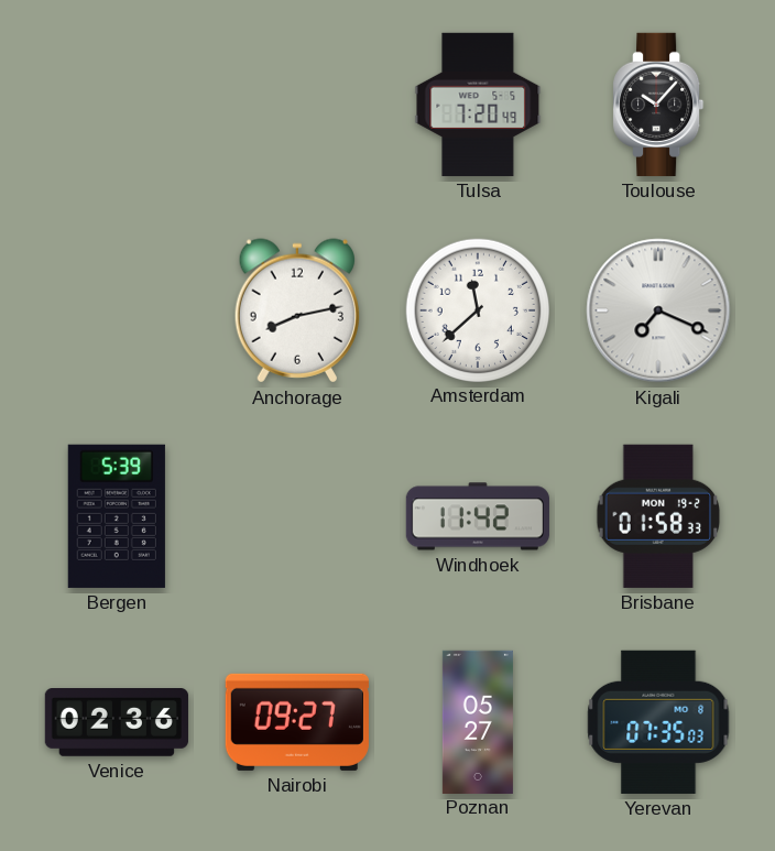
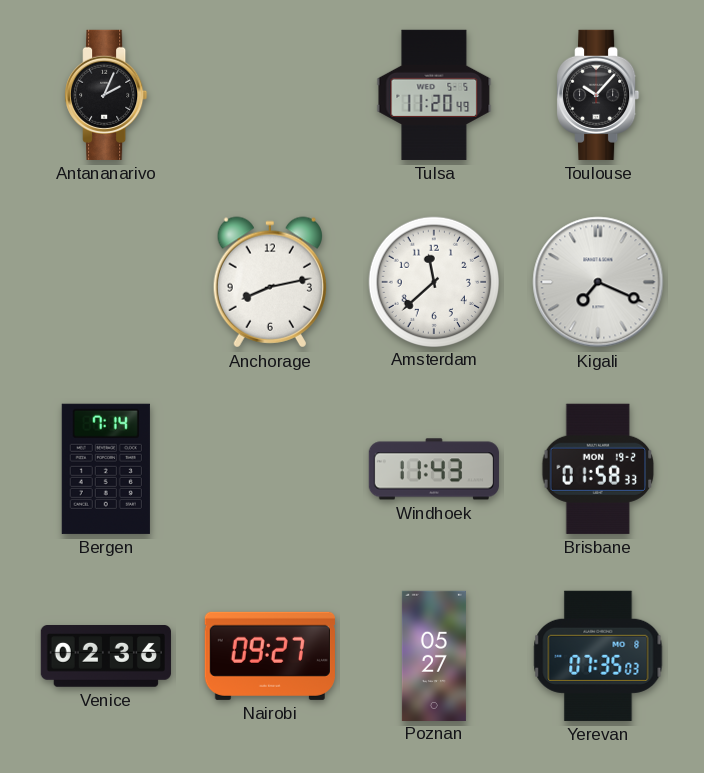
Antananarivo: none -> 2:04 (106, 95)
Tulsa: 7:20 -> 11:20 (434, 95)
Bergen: 5:39 -> 7:14 (106, 469)
Windhoek: 11:42 -> 11:43 (434, 469)
